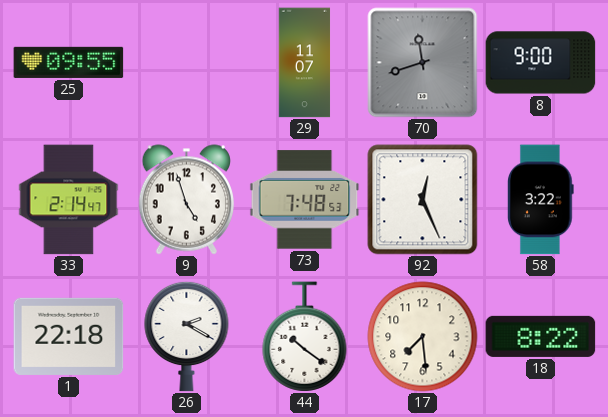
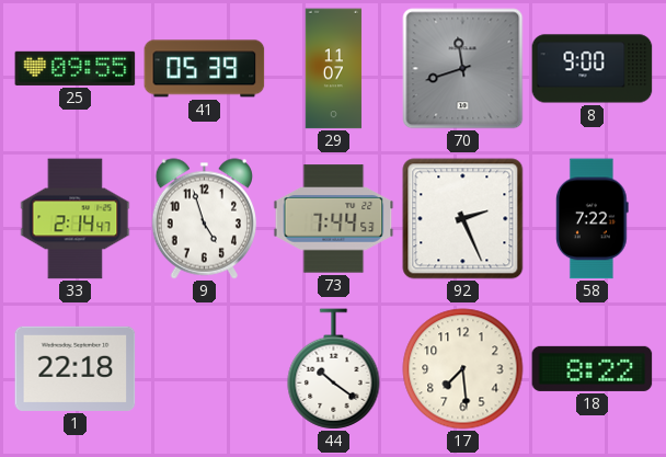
41: none -> 05:39 (205, 69)
73: 7:48 -> 7:44 (334, 219)
92: 12:26 -> 2:26 (463, 219)
58: 3:22 -> 7:22 (593, 219)
26: 2:20 -> none (187, 336)
